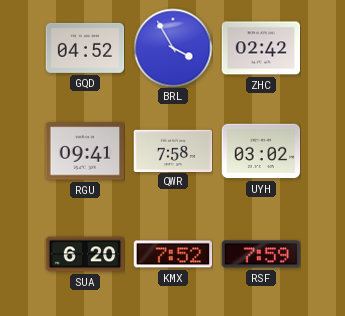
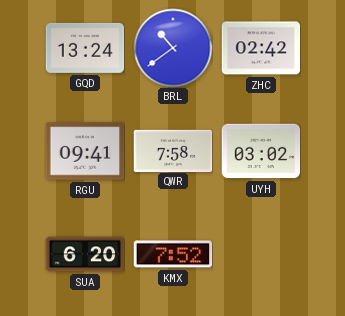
GQD: 04:52 -> 13:24 (85, 48)
BRL: 3:55 -> 10:39 (173, 48)
RSF: 7:59 -> none (261, 254)
